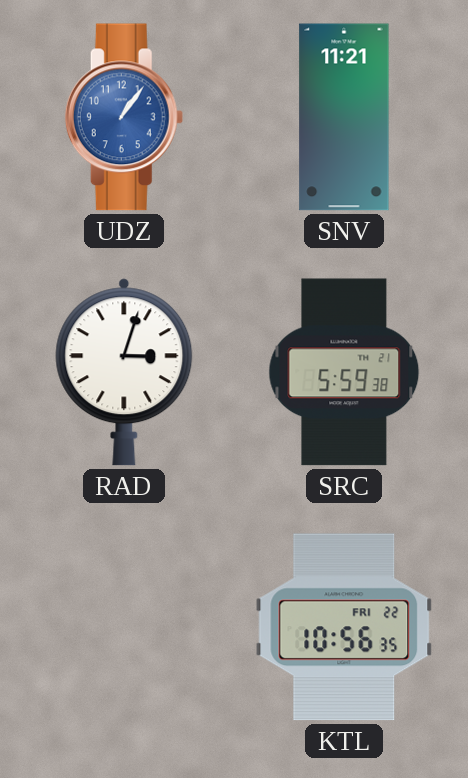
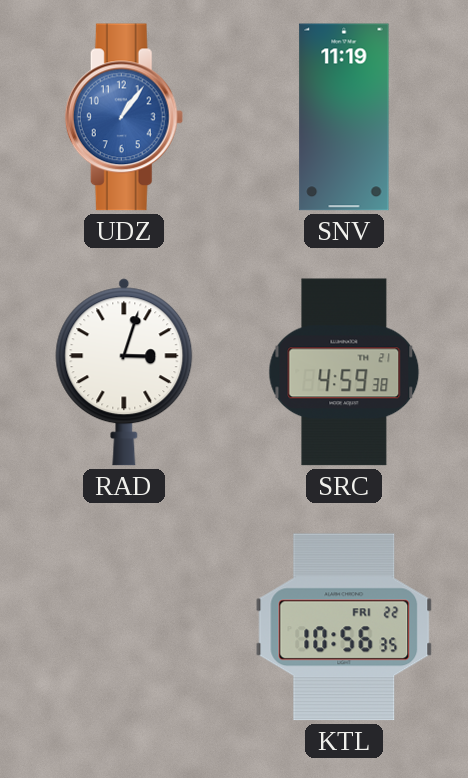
SNV: 11:21 -> 11:19 (344, 117)
SRC: 5:59 -> 4:59 (344, 372)
